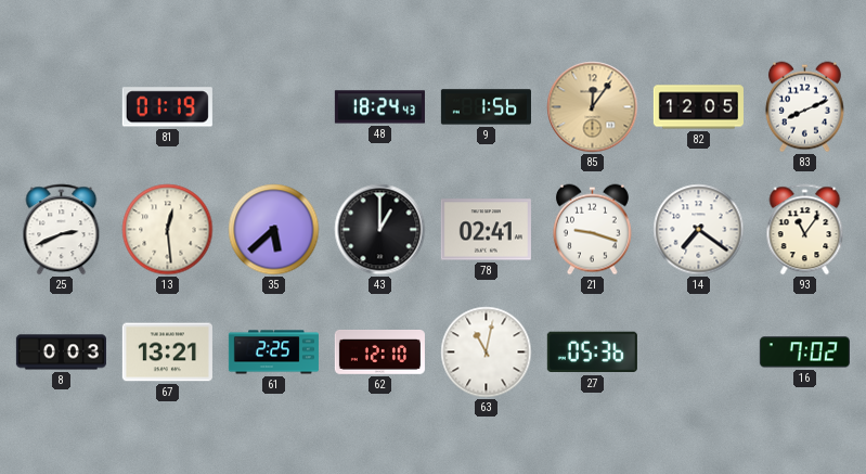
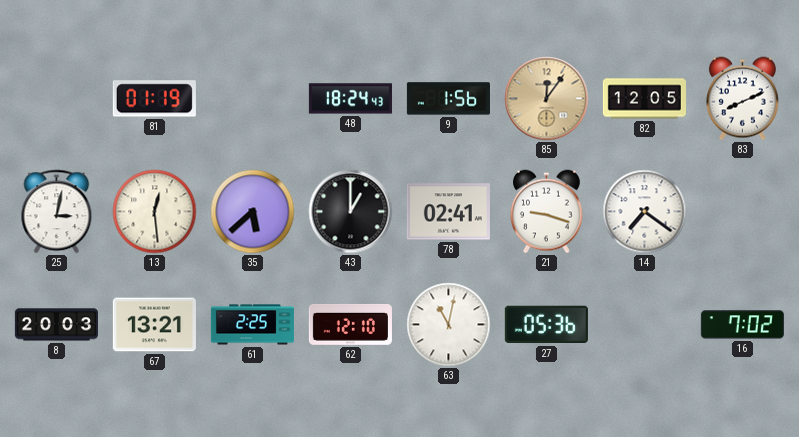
25: 2:41 -> 3:02 (57, 212)
93: 11:06 -> none (805, 230)
8: 0:03 -> 20:03 (56, 325)
